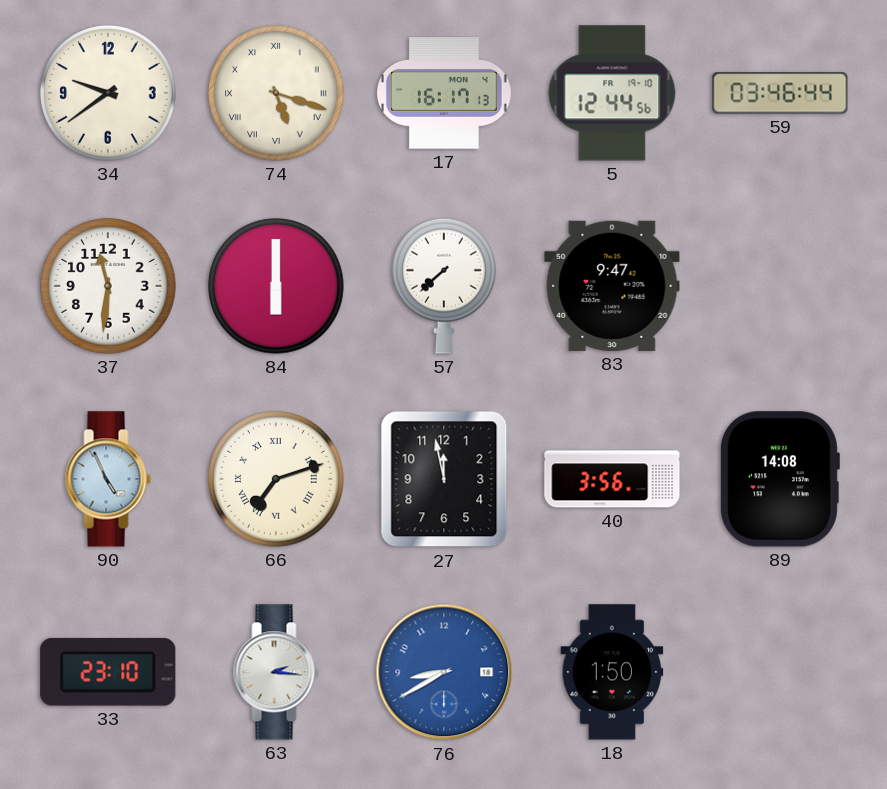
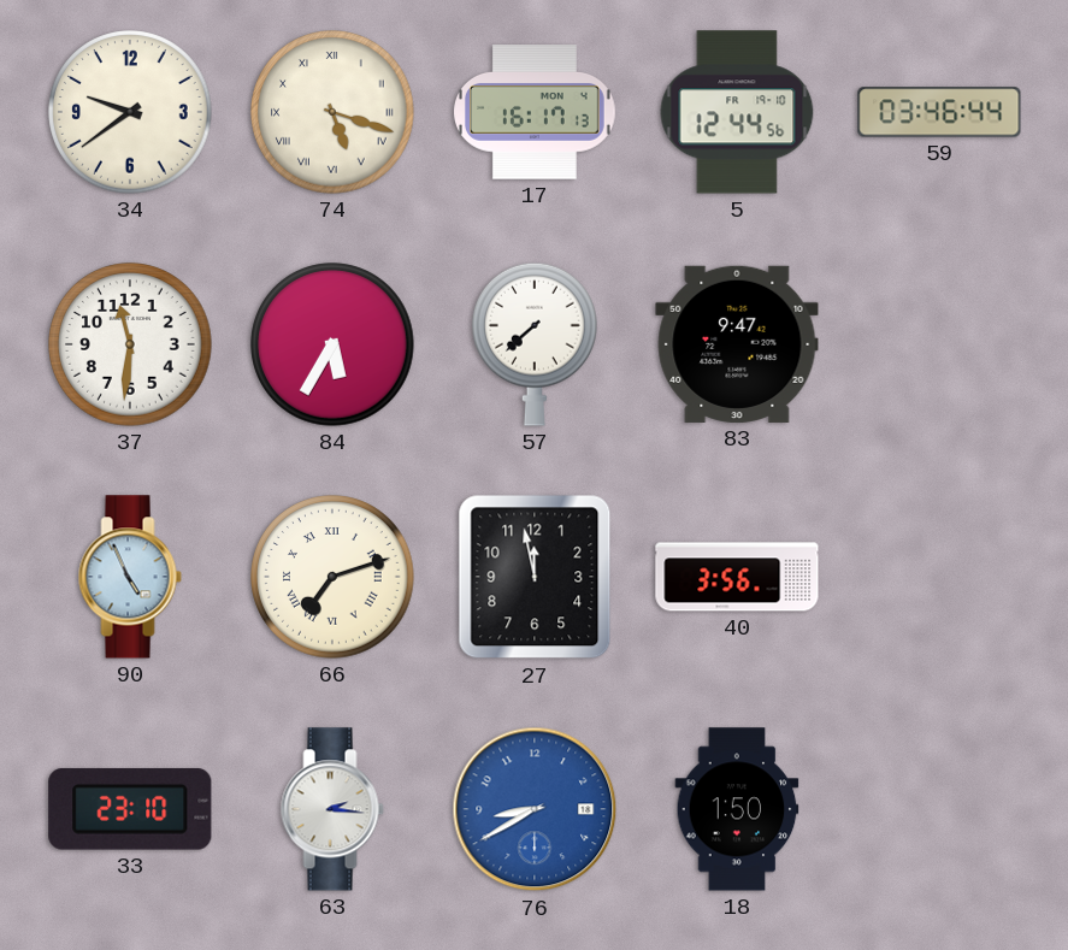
84: 6:00 -> 5:35 (332, 344)
89: 14:08 -> none (779, 479)
